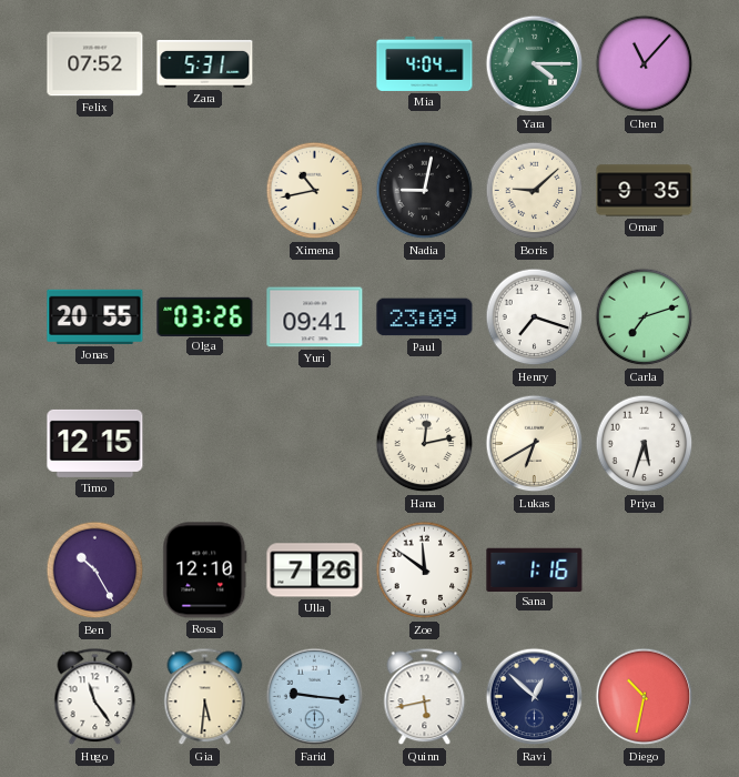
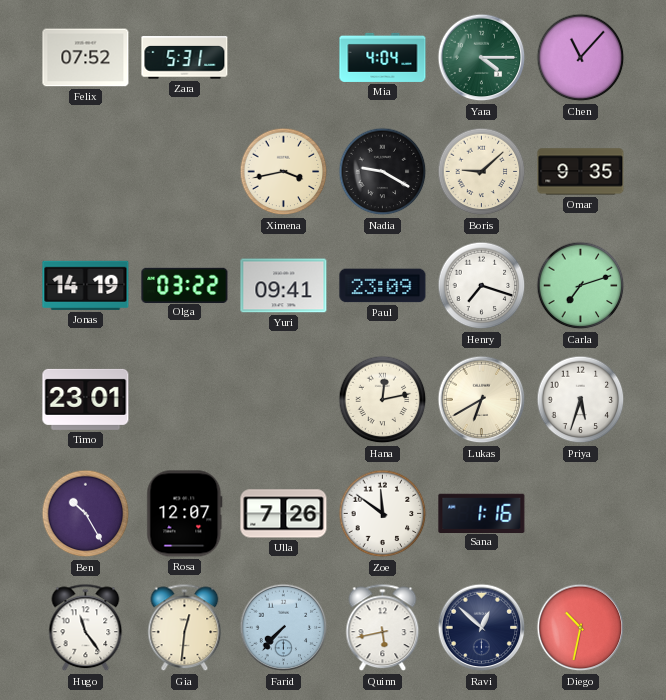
Ximena: 10:43 -> 3:43 (284, 172)
Nadia: 9:02 -> 9:20 (383, 172)
Jonas: 20:55 -> 14:19 (86, 285)
Olga: 03:26 -> 03:22 (185, 285)
Timo: 12:15 -> 23:01 (86, 399)
Rosa: 12:10 -> 12:07 (185, 514)
Gia: 5:31 -> 12:31 (185, 628)
Farid: 9:16 -> 7:37 (284, 628)
